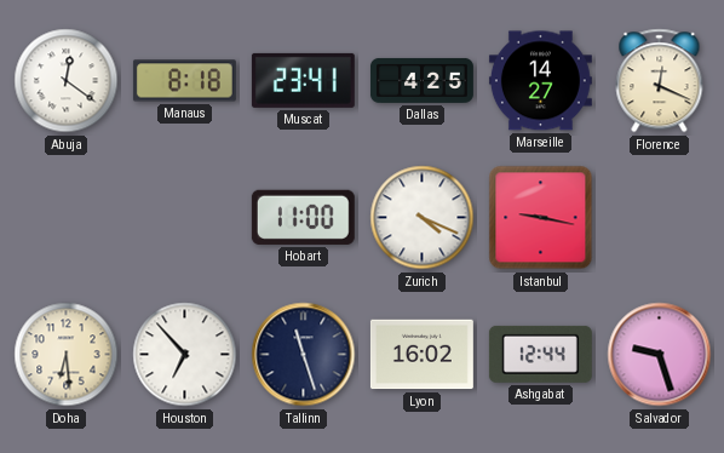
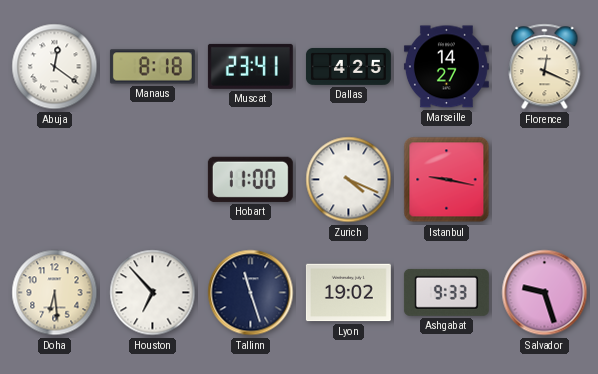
Lyon: 16:02 -> 19:02 (348, 293)
Ashgabat: 12:44 -> 9:33 (446, 292)
